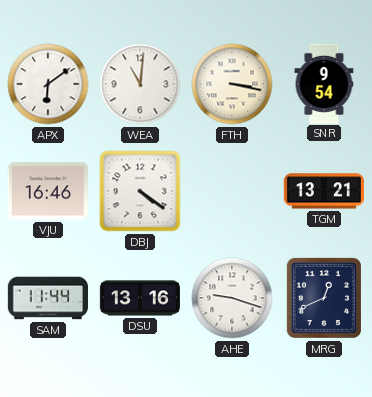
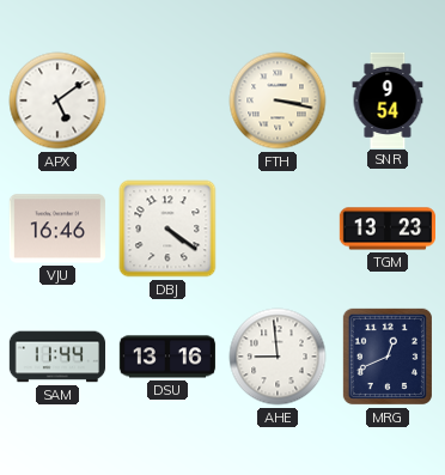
APX: 6:09 -> 5:09 (57, 101)
WEA: 11:01 -> none (140, 84)
TGM: 13:21 -> 13:23 (386, 229)
AHE: 9:18 -> 8:59 (278, 357)
